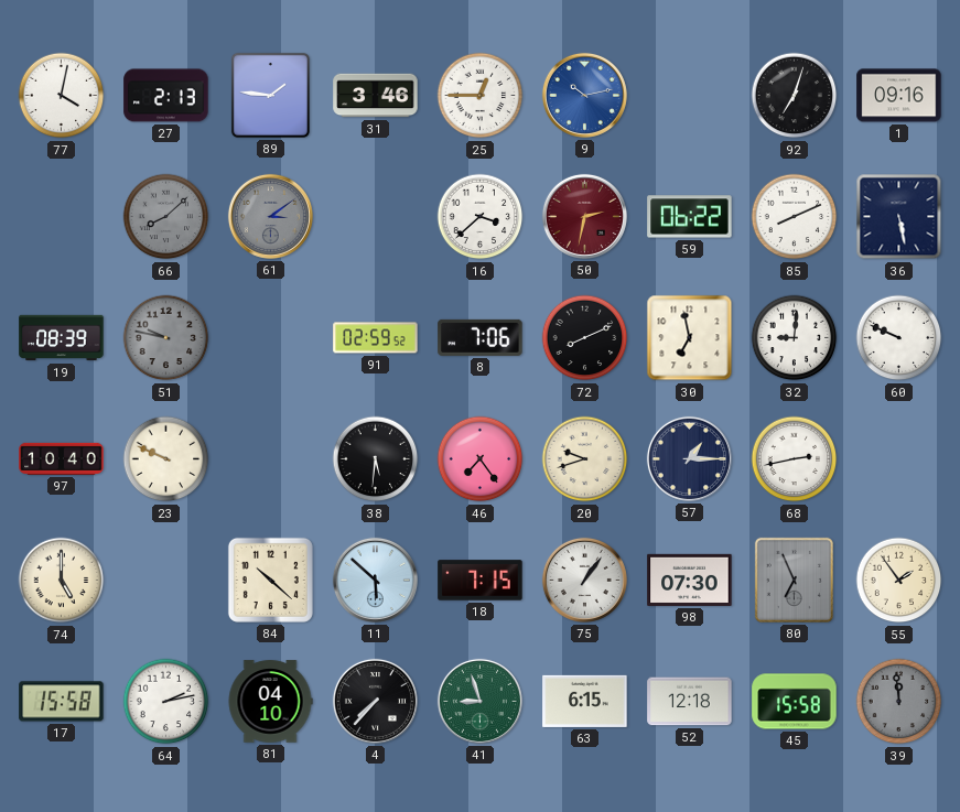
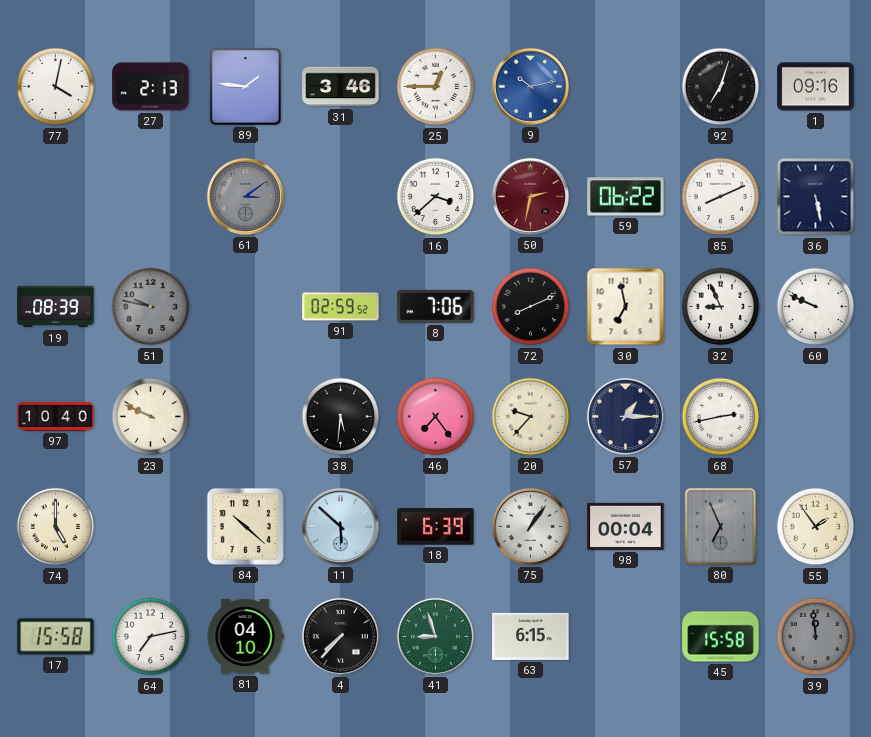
66: 8:08 -> none (166, 217)
32: 9:01 -> 8:56 (721, 307)
20: 9:42 -> 9:37 (531, 417)
18: 7:15 -> 6:39 (436, 527)
98: 07:30 -> 00:04 (626, 526)
64: 2:13 -> 7:13 (151, 637)
52: 12:18 -> none (690, 702)
